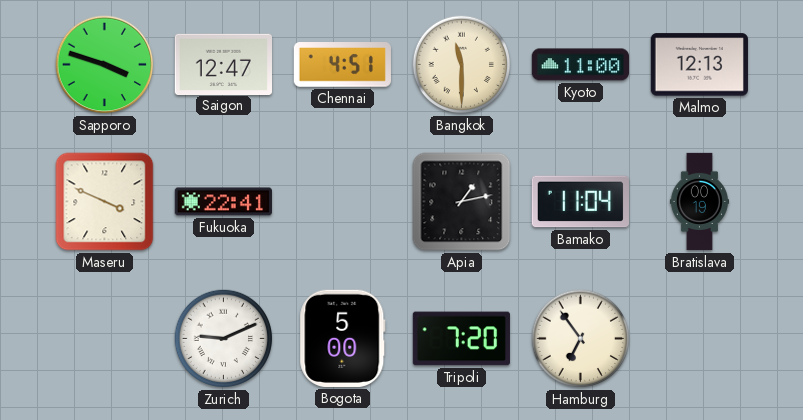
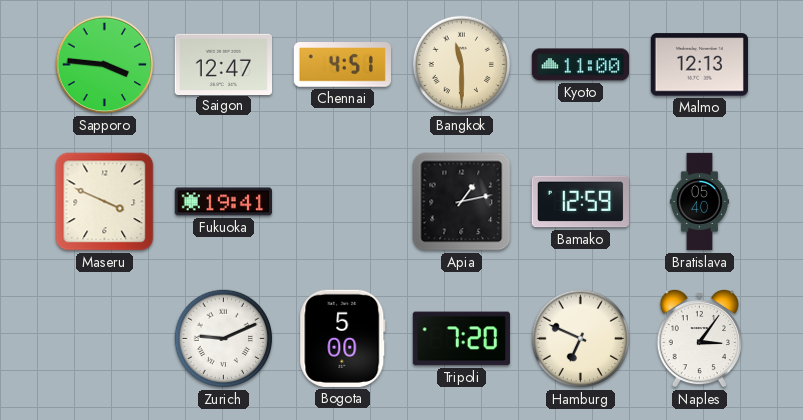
Sapporo: 3:48 -> 3:46 (105, 65)
Fukuoka: 22:41 -> 19:41 (223, 202)
Bamako: 11:04 -> 12:59 (580, 202)
Bratislava: 00:19 -> 05:40 (699, 202)
Hamburg: 6:54 -> 6:49 (581, 339)
Naples: none -> 3:06 (699, 338)
